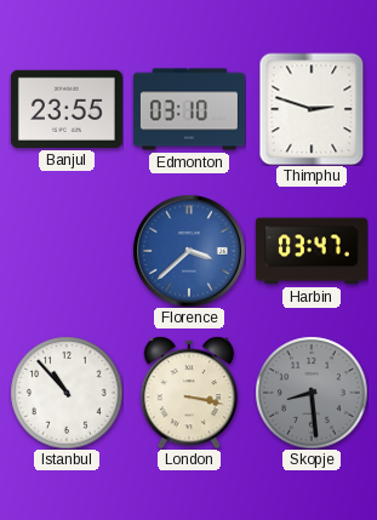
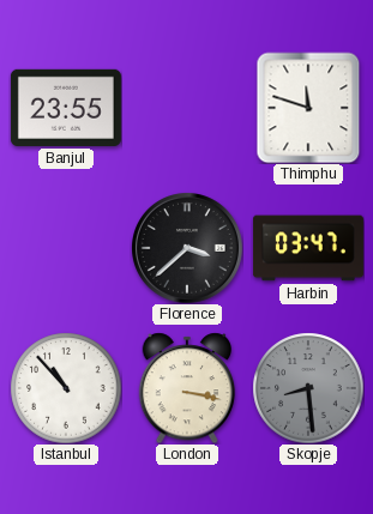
Edmonton: 03:10 -> none (189, 109)
Thimphu: 2:48 -> 11:48 (308, 108)
Florence dial: blue -> black (187, 248)
